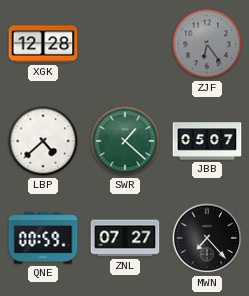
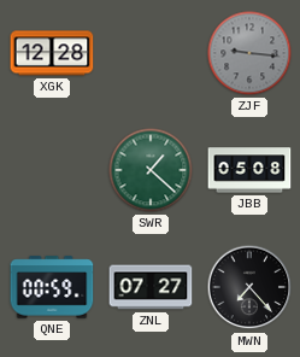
ZJF: 6:24 -> 9:16 (249, 53)
LBP: 4:38 -> none (43, 141)
JBB: 05:07 -> 05:08 (249, 170)
